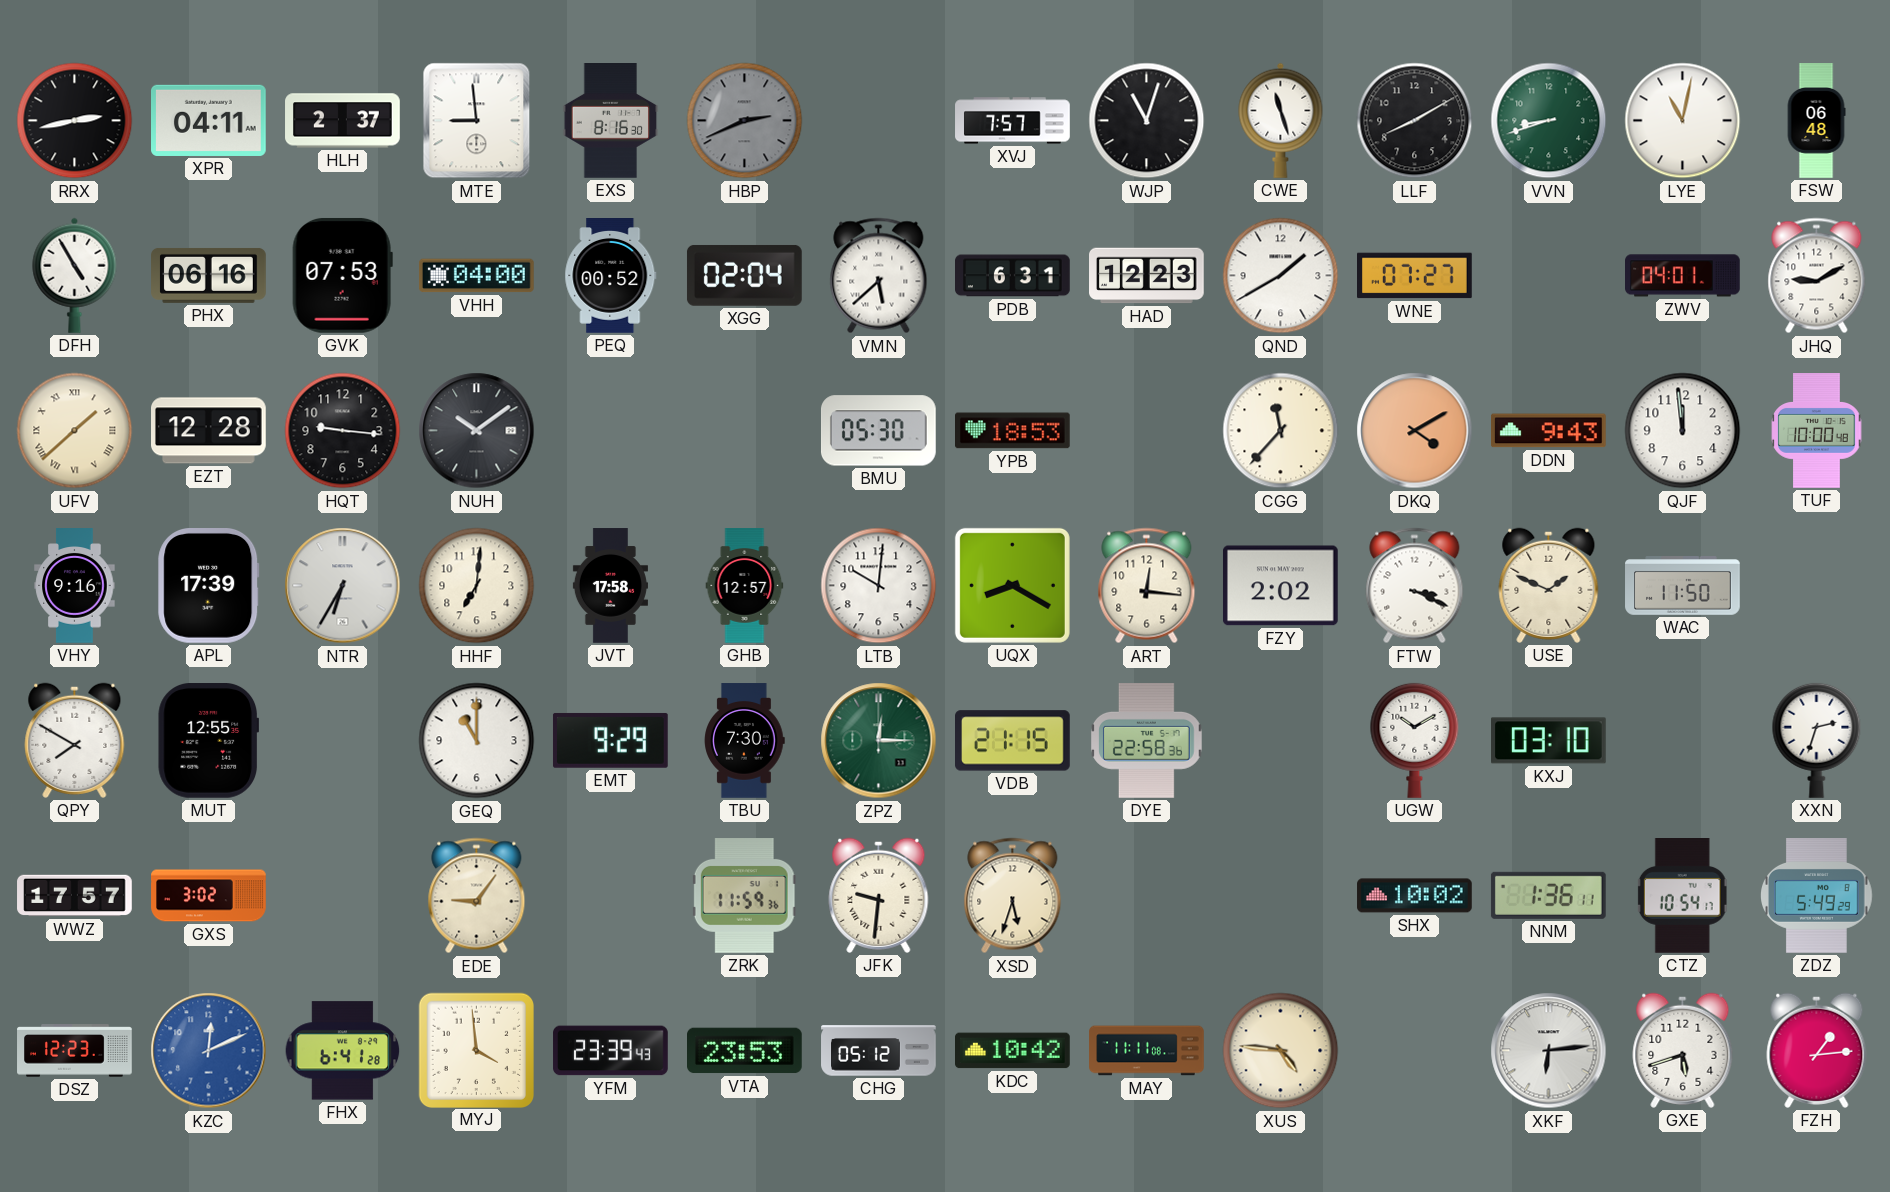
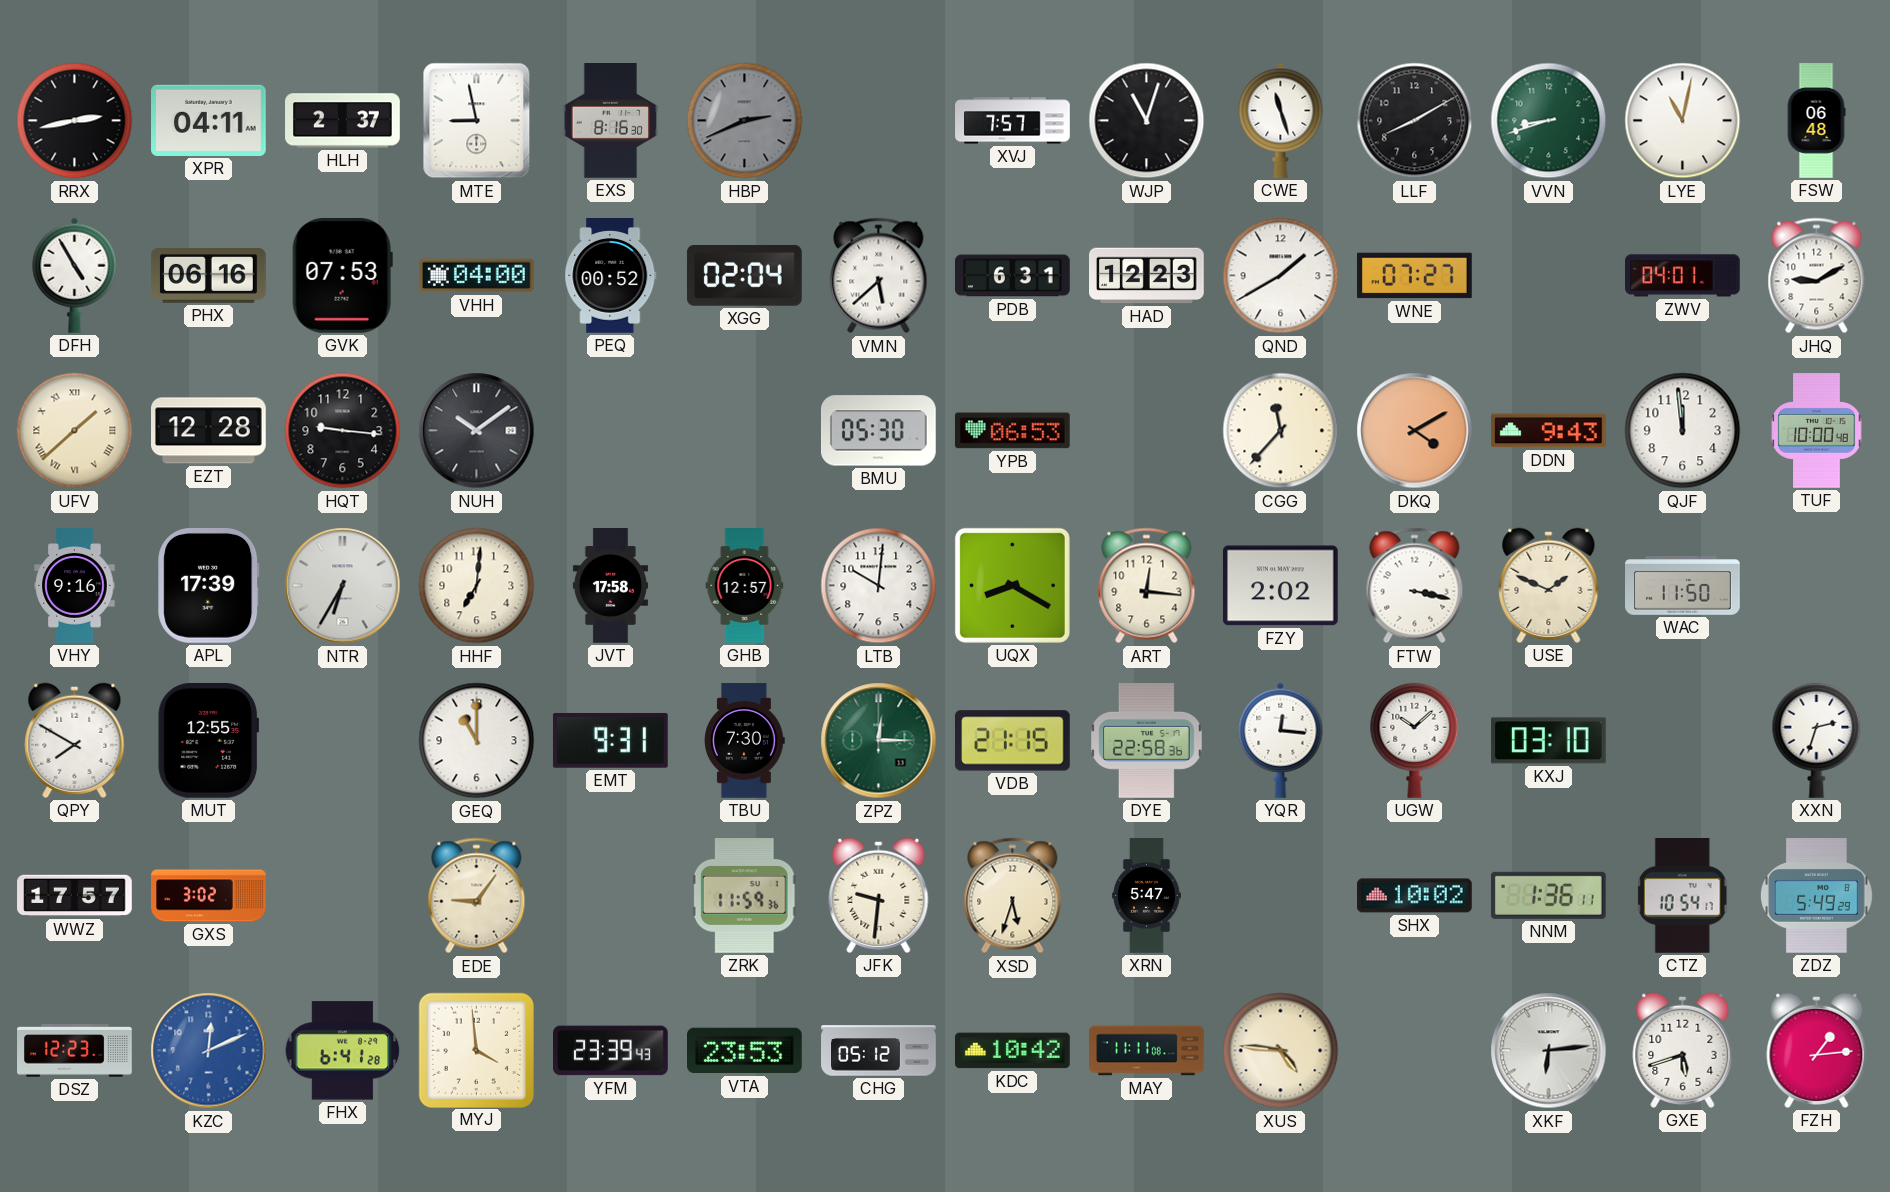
MTE: 8:59 -> 8:58 (477, 121)
YPB: 18:53 -> 06:53 (1013, 431)
FTW: 3:19 -> 3:17 (1415, 586)
EMT: 9:29 -> 9:31 (610, 740)
YQR: none -> 12:16 (1281, 740)
UGW: 10:10 -> 10:08 (1415, 740)
XRN: none -> 5:47 (1147, 896)
